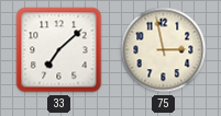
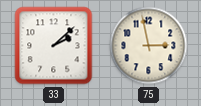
33: 7:08 -> 2:08 (54, 46)
